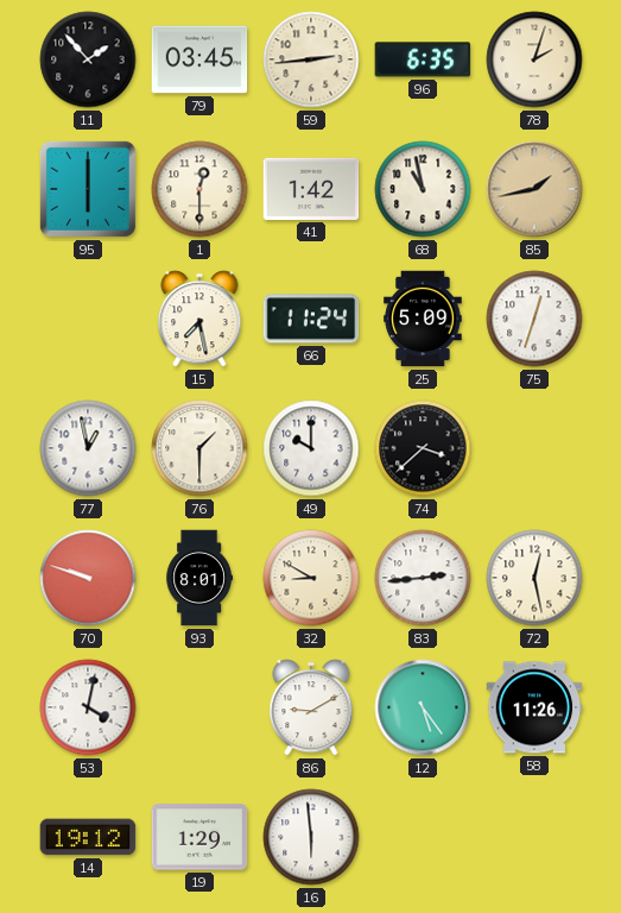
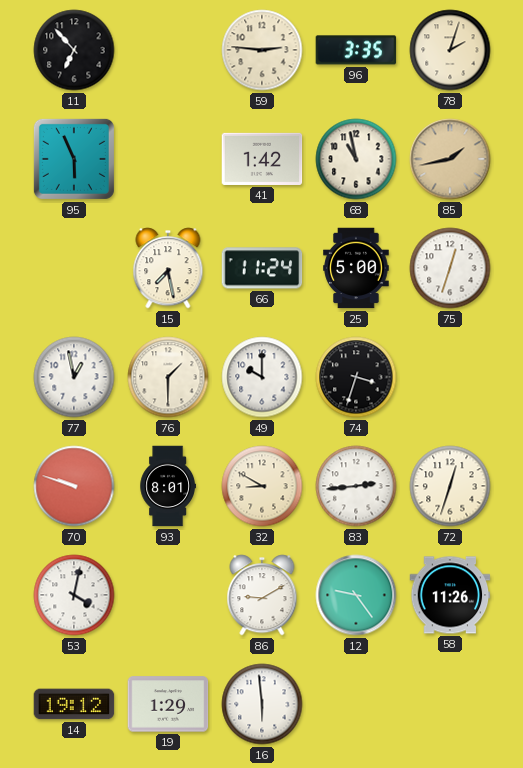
11: 1:53 -> 6:53 (74, 50)
79: 03:45 -> none (199, 59)
59: 2:44 -> 2:46 (262, 50)
96: 6:35 -> 3:35 (356, 50)
95: 6:00 -> 5:56 (74, 159)
1: 12:30 -> none (199, 189)
25: 5:09 -> 5:00 (356, 268)
74: 3:38 -> 3:33 (356, 377)
72: 12:28 -> 12:33 (450, 486)
12: 5:24 -> 9:24 (356, 595)
